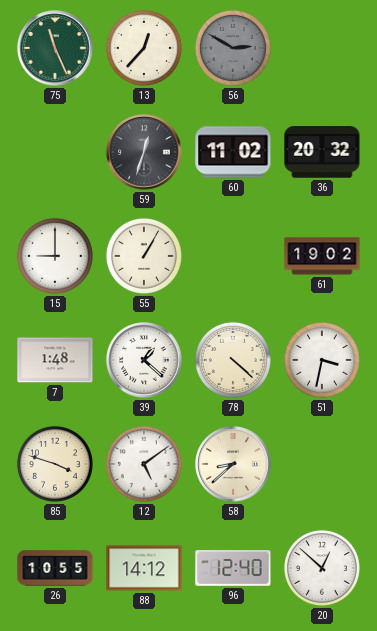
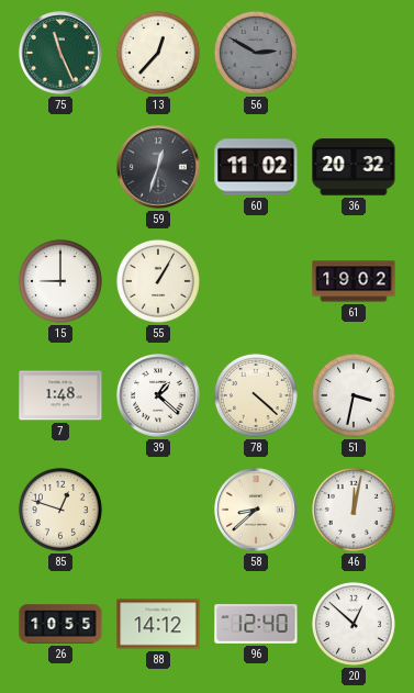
85: 3:48 -> 12:48 (60, 510)
12: 5:09 -> none (144, 464)
46: none -> 12:02 (354, 510)
